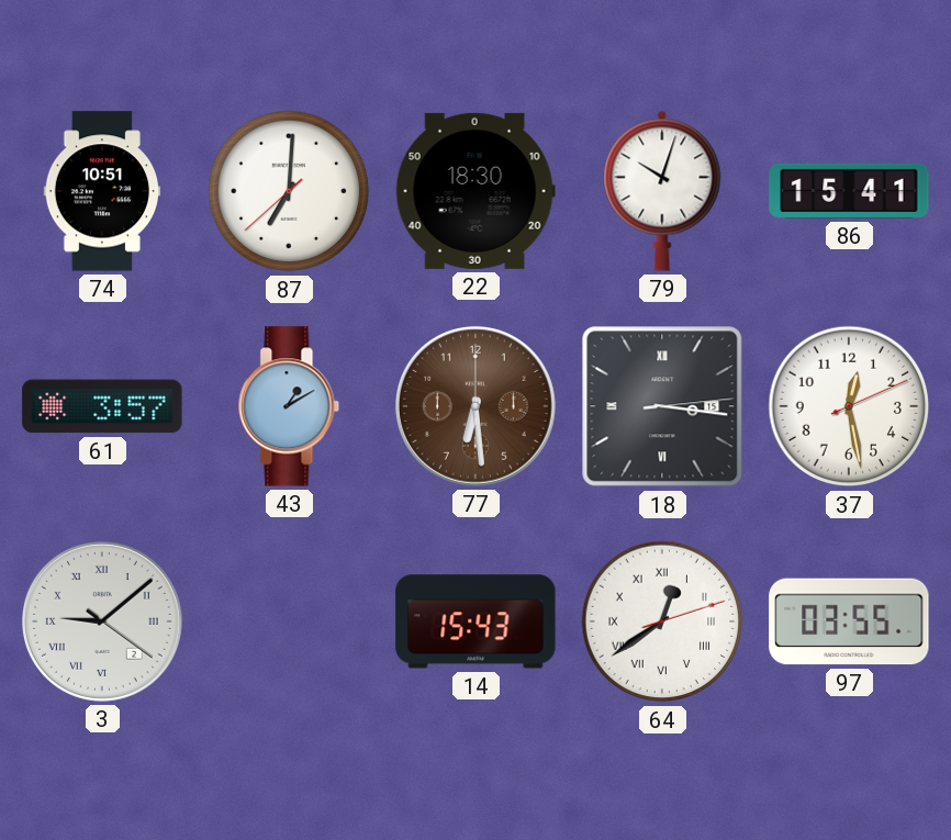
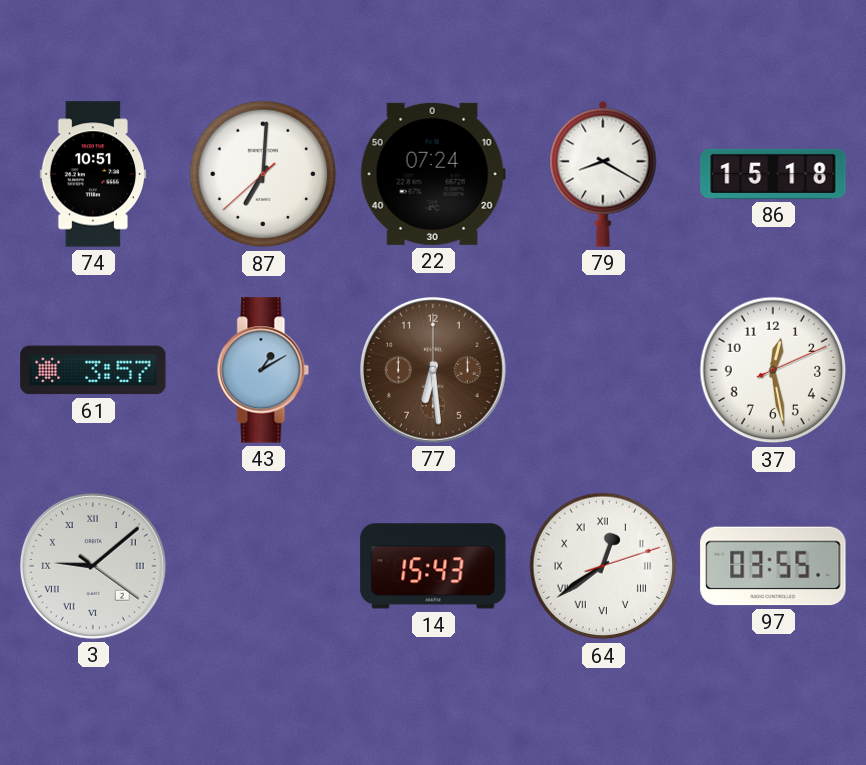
22: 18:30 -> 07:24 (433, 174)
79: 10:03 -> 8:20 (603, 174)
86: 15:41 -> 15:18 (773, 174)
18: 3:16 -> none (662, 406)
